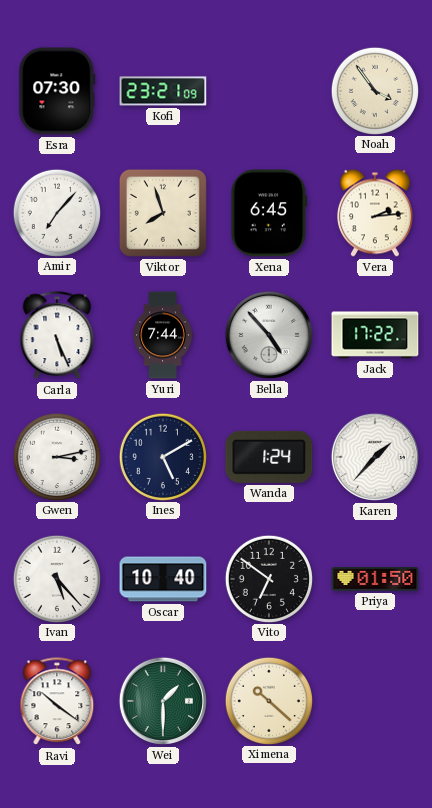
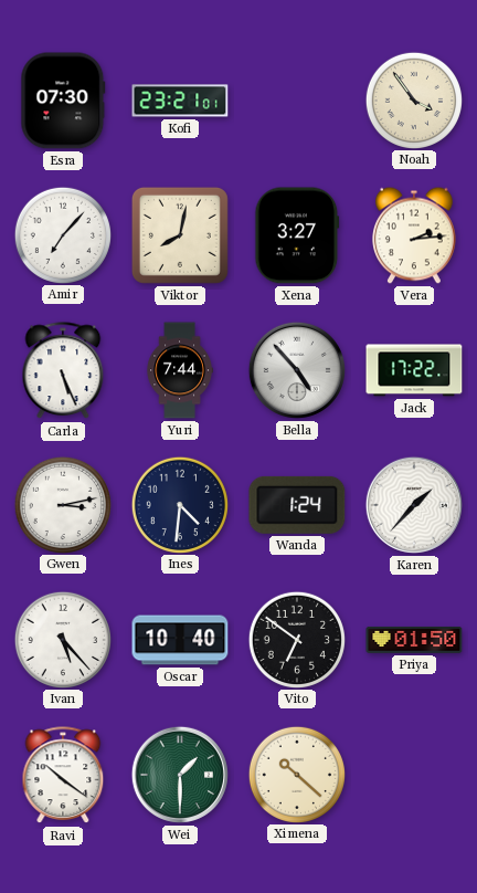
Kofi: 23:21:09 -> 23:21:01 (180, 101)
Viktor: 7:57 -> 8:02 (180, 235)
Xena: 6:45 -> 3:27 (297, 235)
Ines: 5:10 -> 4:31 (179, 504)
